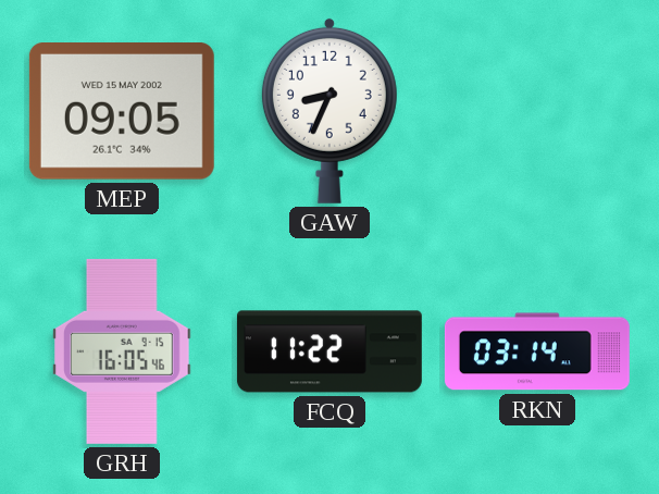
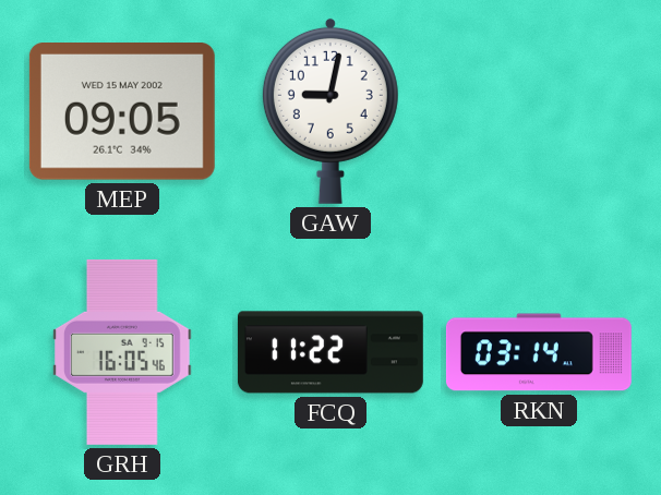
GAW: 8:34 -> 9:02 (330, 111)
